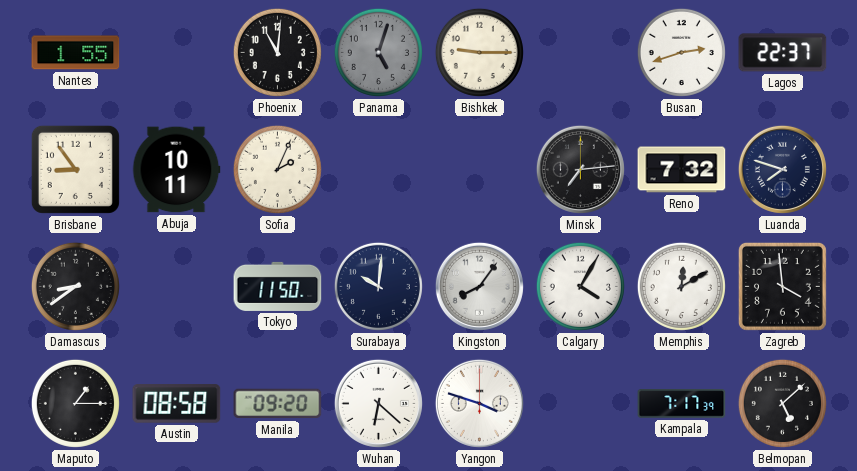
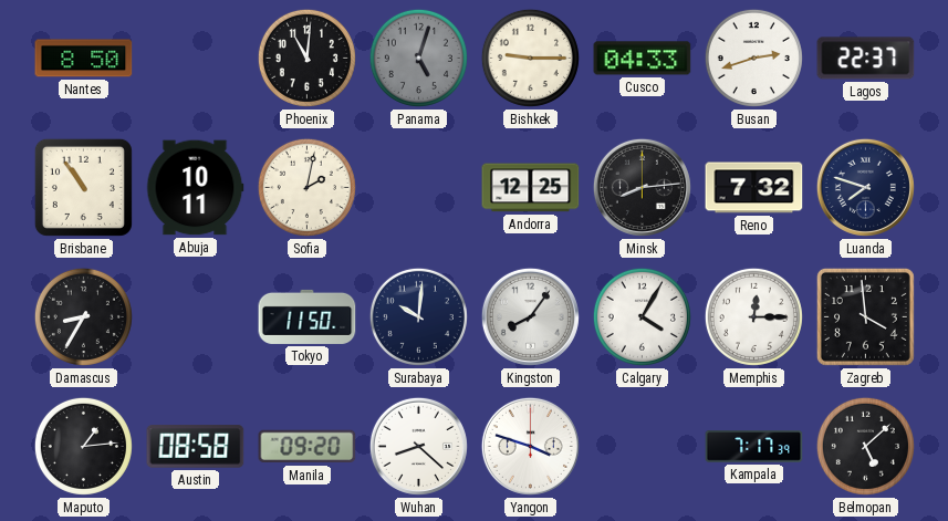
Nantes: 1:55 -> 8:50 (84, 59)
Cusco: none -> 04:33 (643, 59)
Brisbane: 8:54 -> 10:54 (83, 187)
Sofia: 2:04 -> 2:02 (306, 187)
Andorra: none -> 12:25 (531, 188)
Minsk: 7:14 -> 8:14 (642, 187)
Damascus: 8:39 -> 8:35 (83, 316)
Memphis: 12:10 -> 12:15 (753, 316)
Maputo: 1:15 -> 1:14 (83, 446)
Wuhan: 6:22 -> 8:22 (418, 446)
